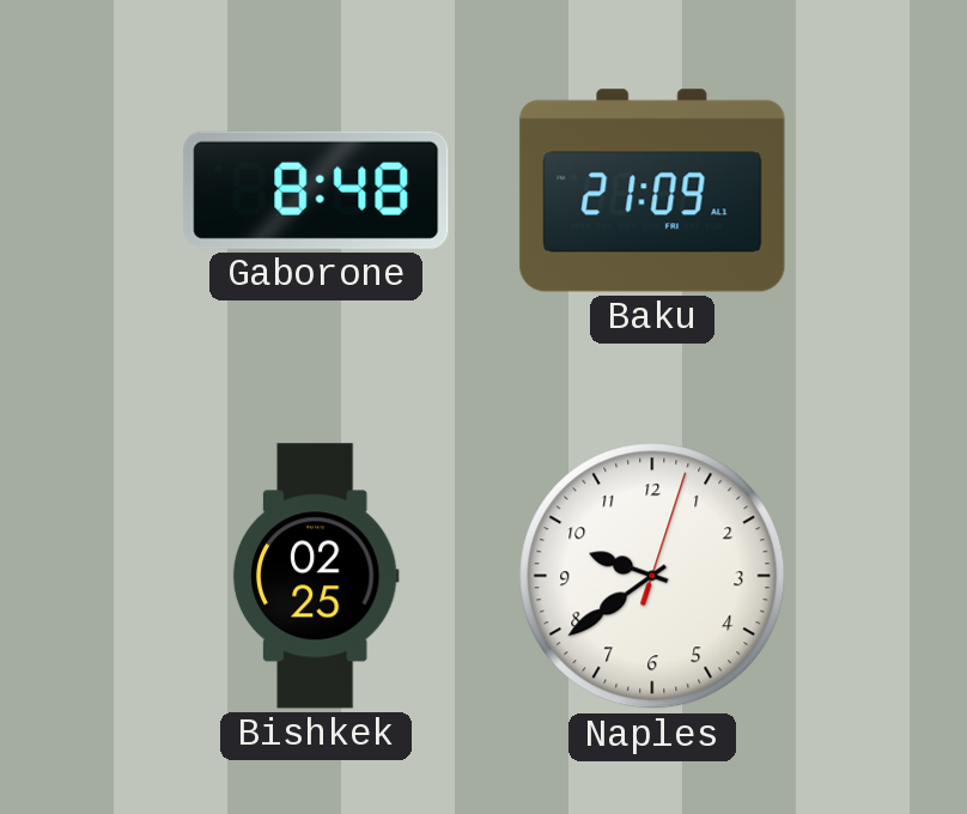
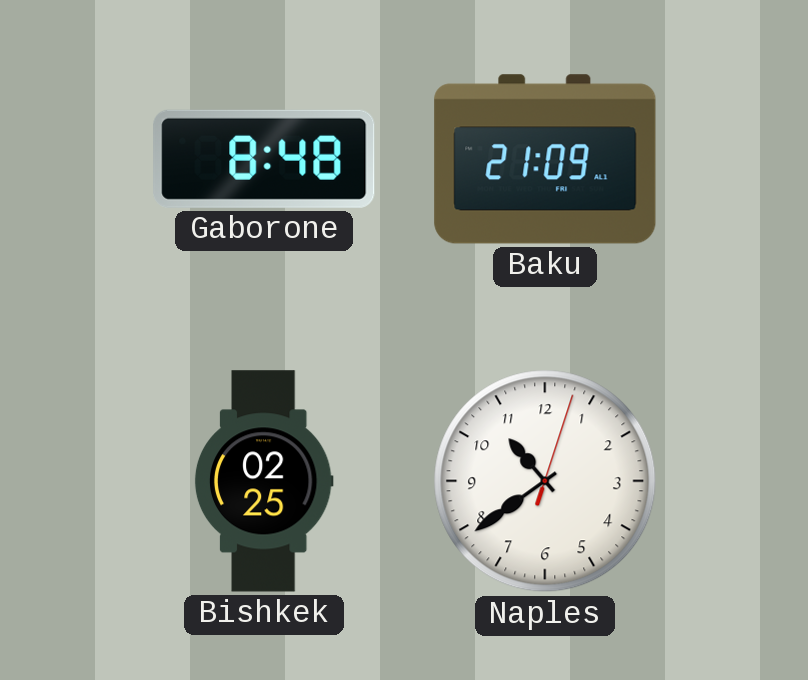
Naples: 9:39 -> 10:39 (545, 481)
